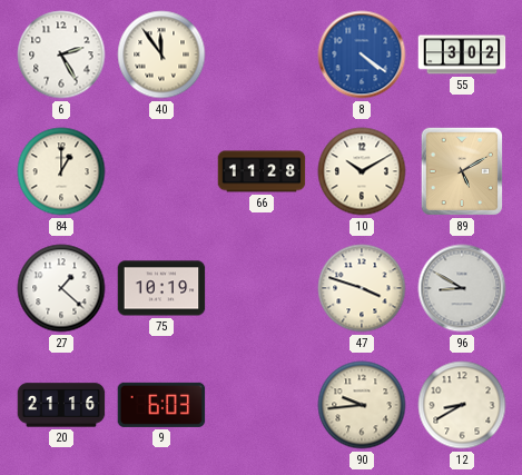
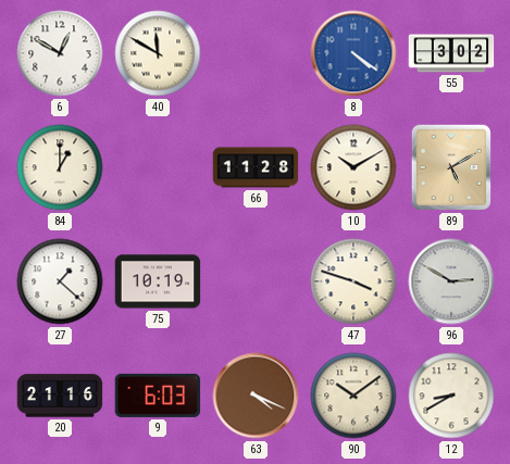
6: 2:25 -> 12:50 (60, 53)
40: 11:54 -> 11:50 (158, 53)
96: 8:50 -> 2:50 (451, 281)
63: none -> 4:19 (256, 396)
90: 9:44 -> 10:09 (353, 396)
